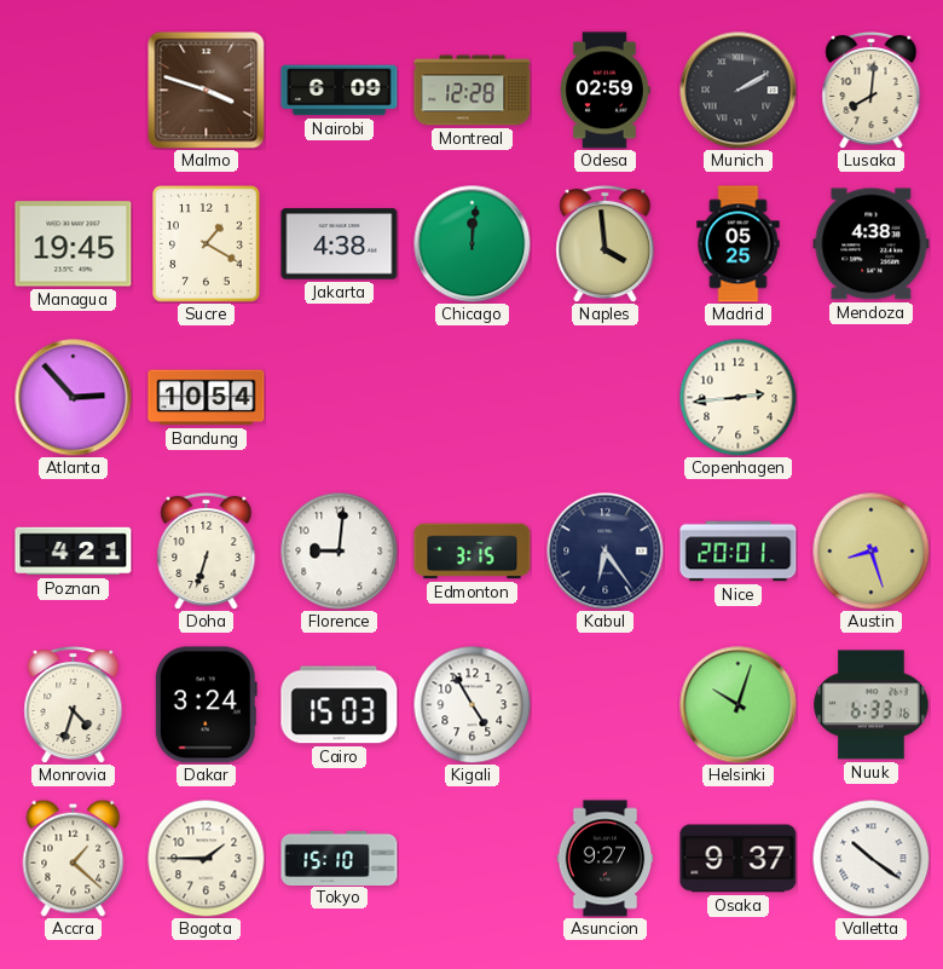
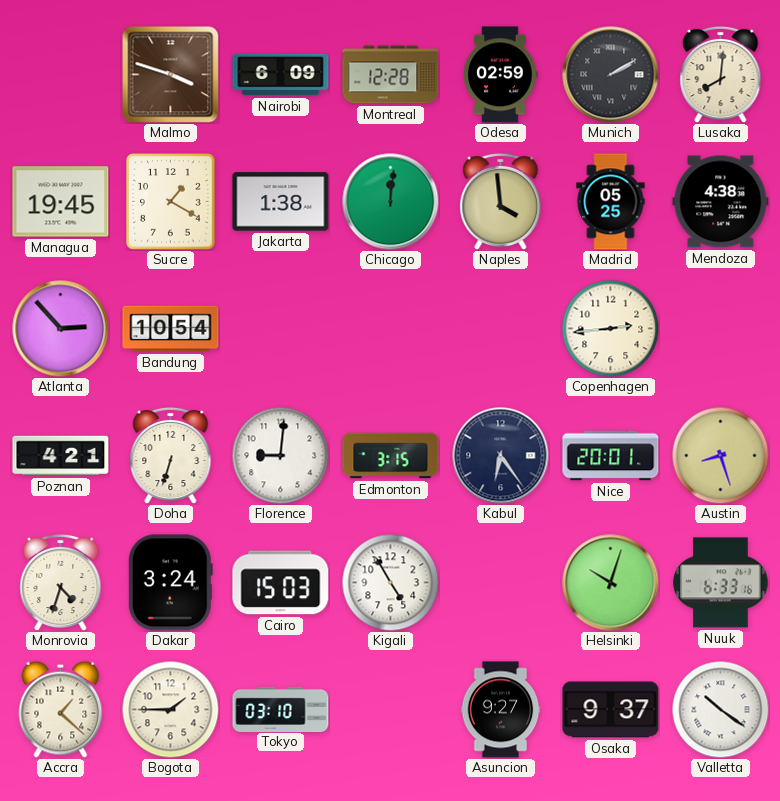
Jakarta: 4:38 -> 1:38 (281, 202)
Tokyo: 15:10 -> 03:10 (281, 709)
